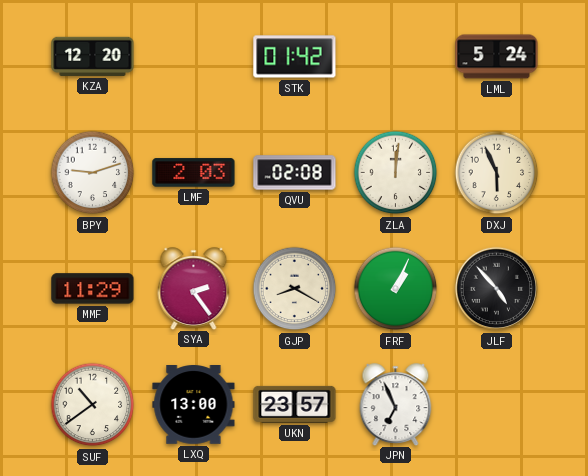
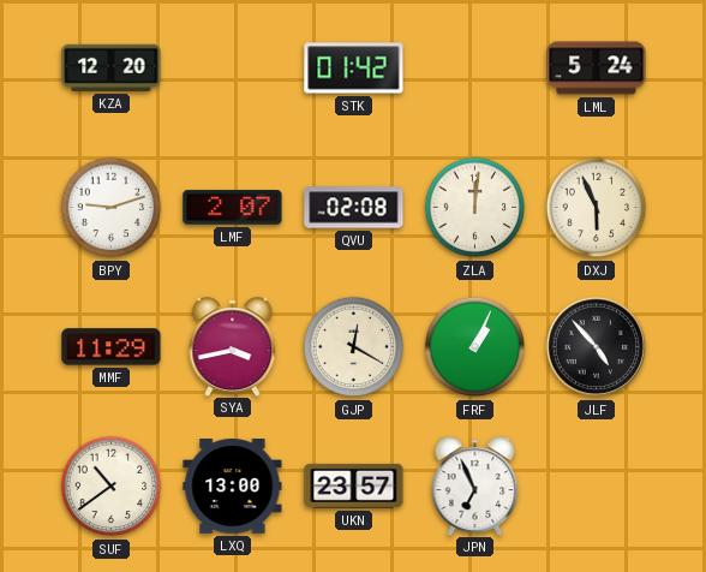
LMF: 2:03 -> 2:07 (233, 208)
SYA: 2:24 -> 3:43 (233, 346)
GJP: 8:20 -> 12:20 (354, 347)
